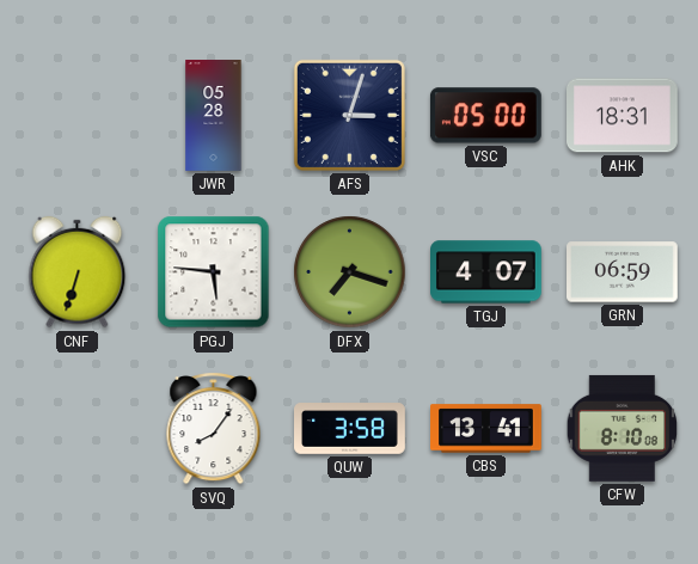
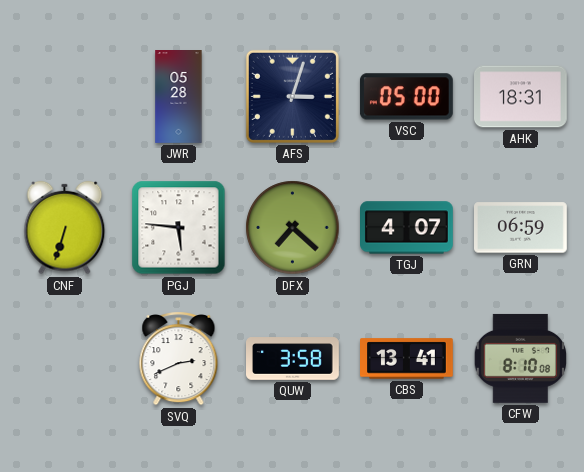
DFX: 7:18 -> 7:22 (293, 228)
SVQ: 8:06 -> 2:41 (179, 359)
